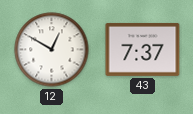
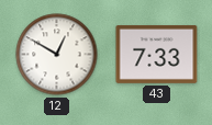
43: 7:37 -> 7:33 (157, 54)
